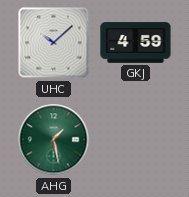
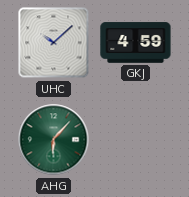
AHG: 1:28 -> 6:07 (54, 140)
